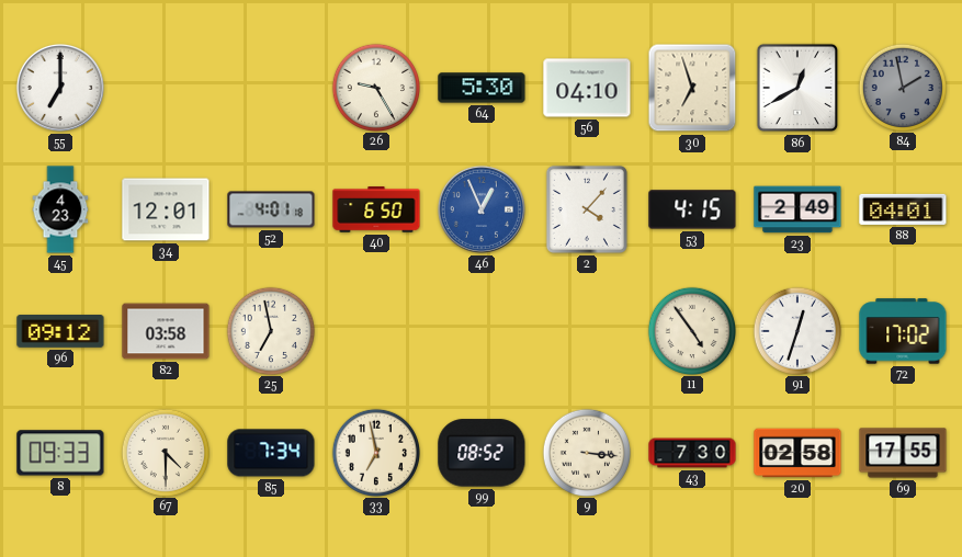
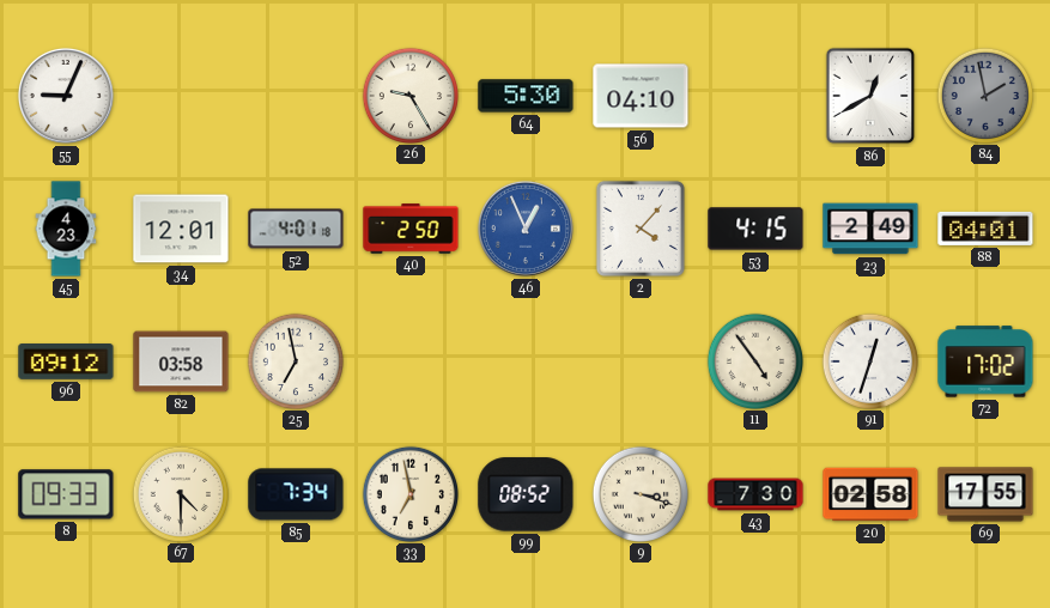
55: 7:00 -> 9:04 (66, 96)
30: 6:57 -> none (692, 88)
40: 6:50 -> 2:50 (411, 229)
9: 3:16 -> 3:18 (639, 493)
